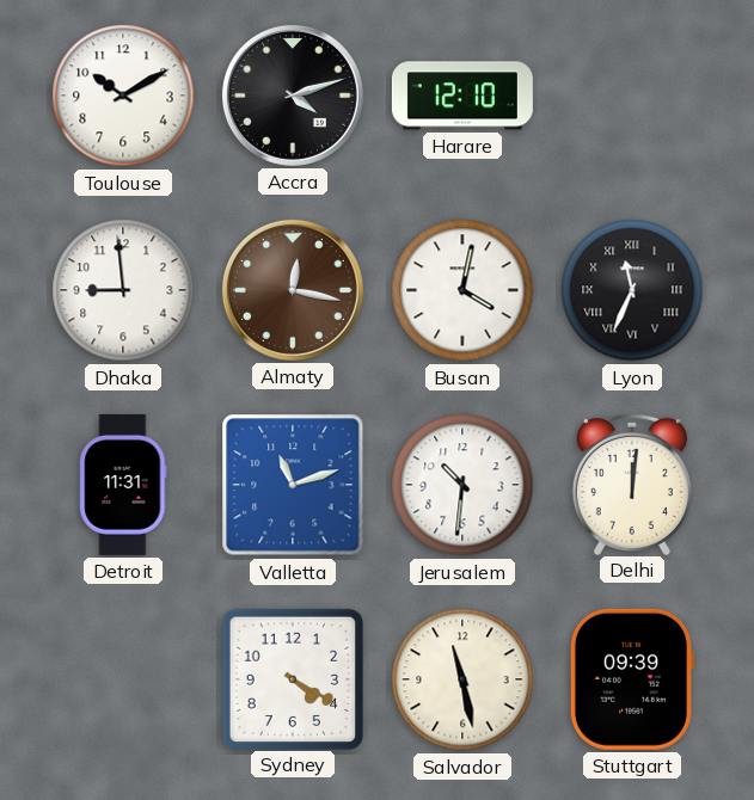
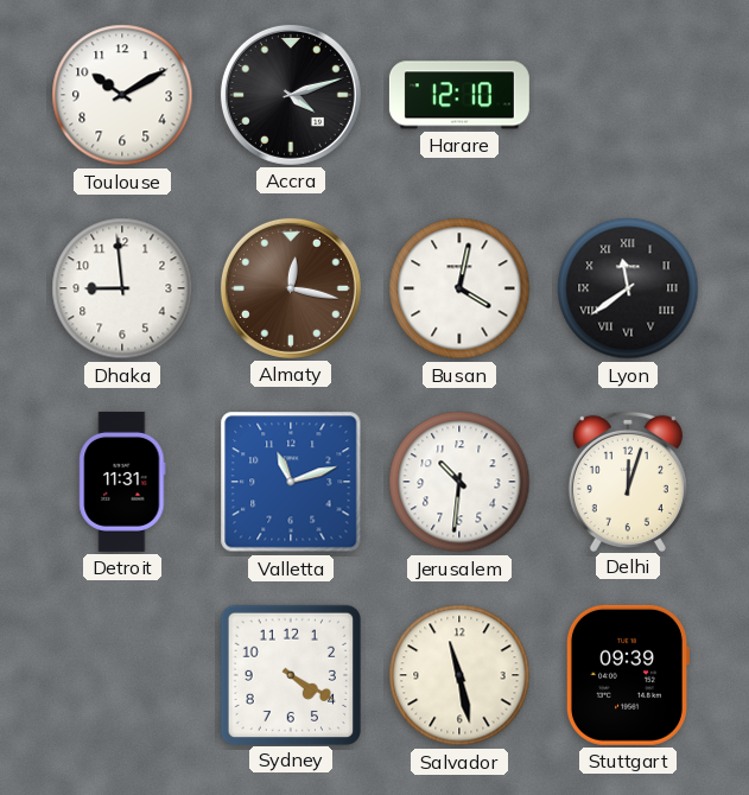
Lyon: 11:34 -> 11:39 (628, 288)
Delhi: 12:01 -> 12:03 (628, 481)
